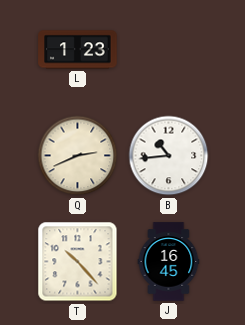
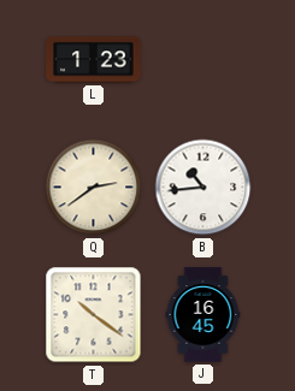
Q: 2:41 -> 2:39 (94, 188)
T: 10:23 -> 10:21 (94, 315)
